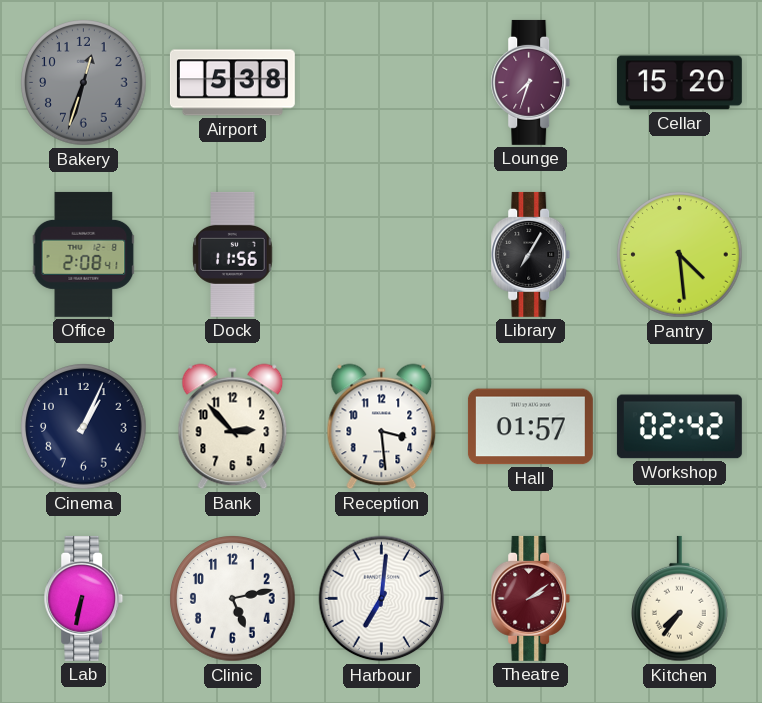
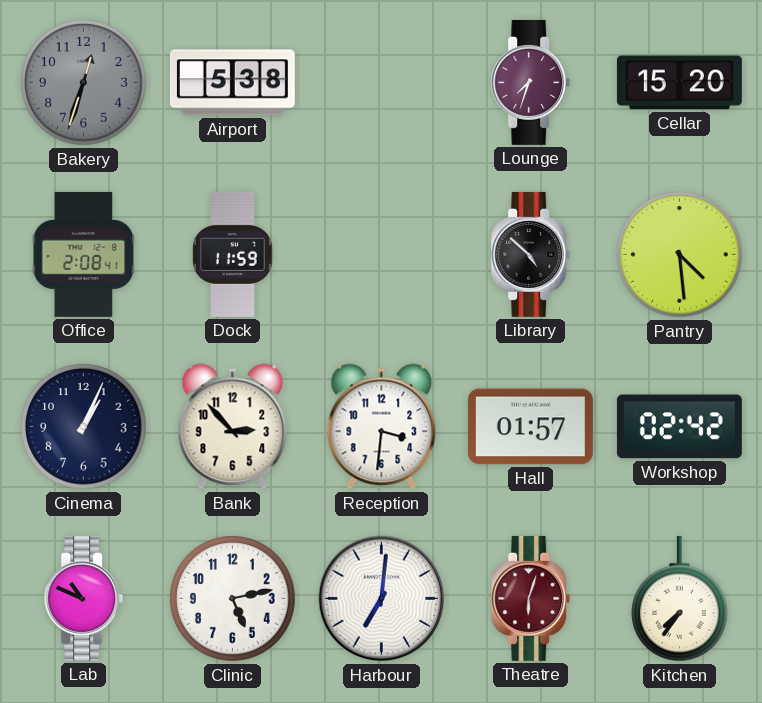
Dock: 11:56 -> 11:59 (233, 254)
Library: 7:05 -> 4:52 (531, 254)
Reception: 3:29 -> 3:31 (382, 427)
Lab: 6:32 -> 10:49 (84, 598)
Theatre: 2:09 -> 6:03 (531, 598)
